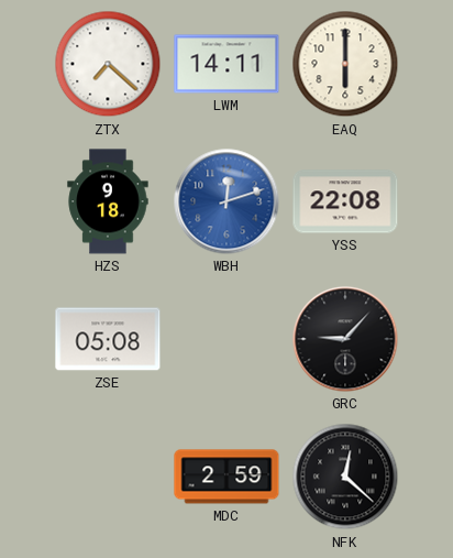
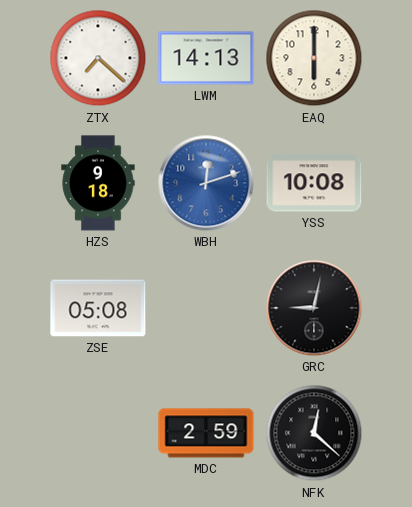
LWM: 14:11 -> 14:13 (206, 58)
YSS: 22:08 -> 10:08 (314, 183)
GRC: 9:07 -> 9:02 (314, 308)
